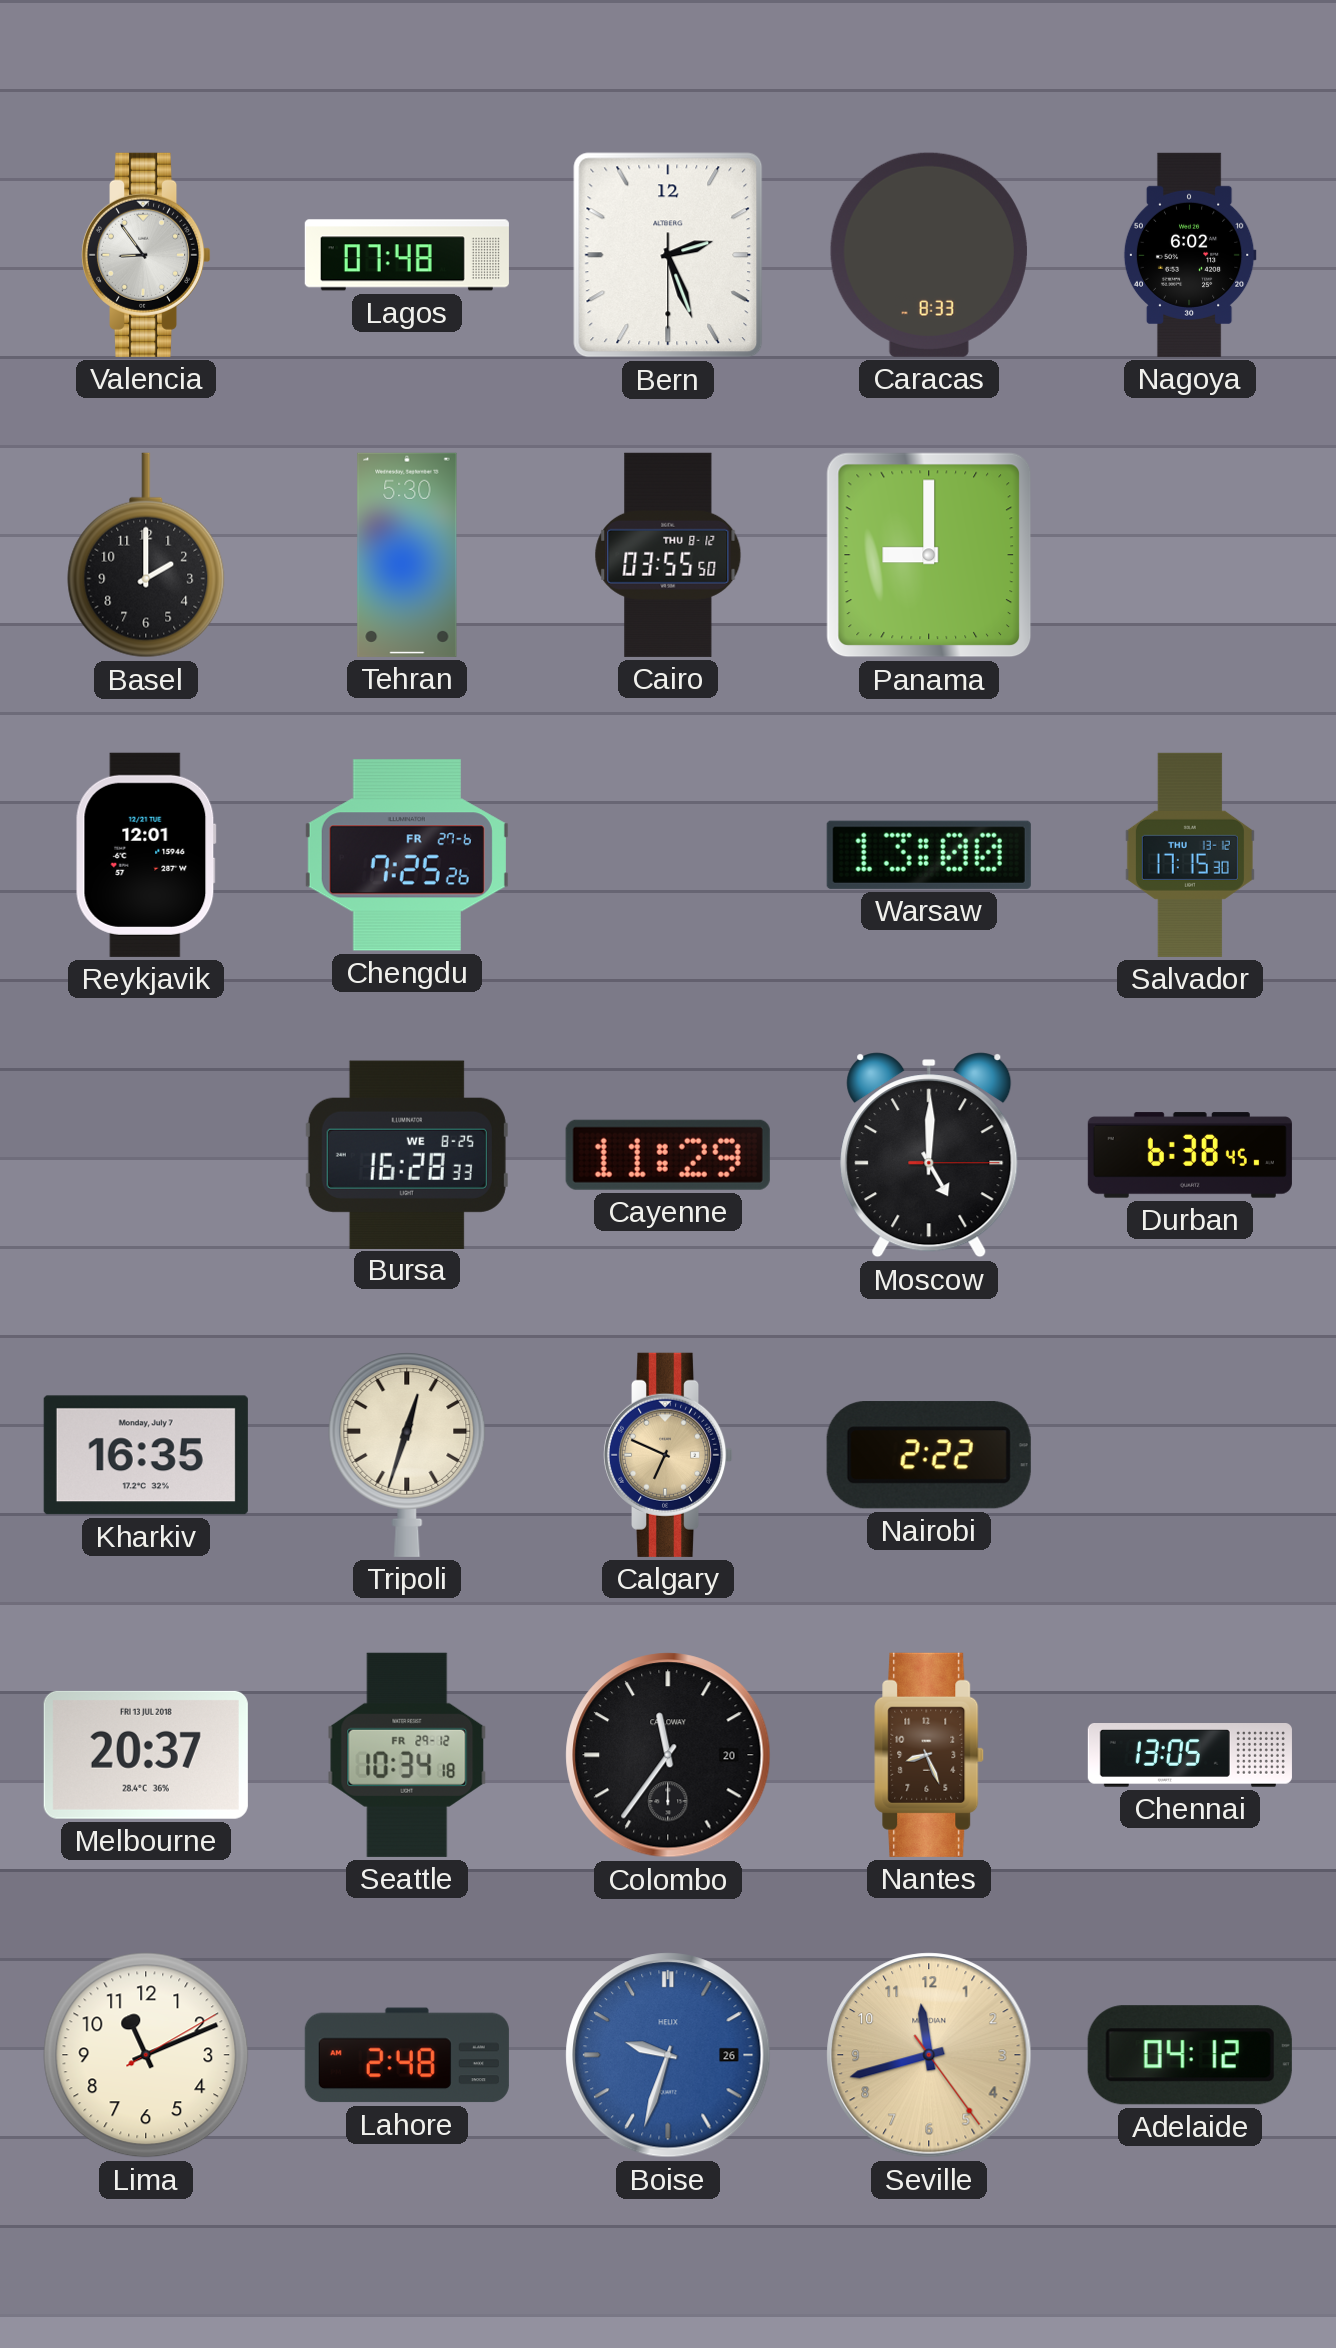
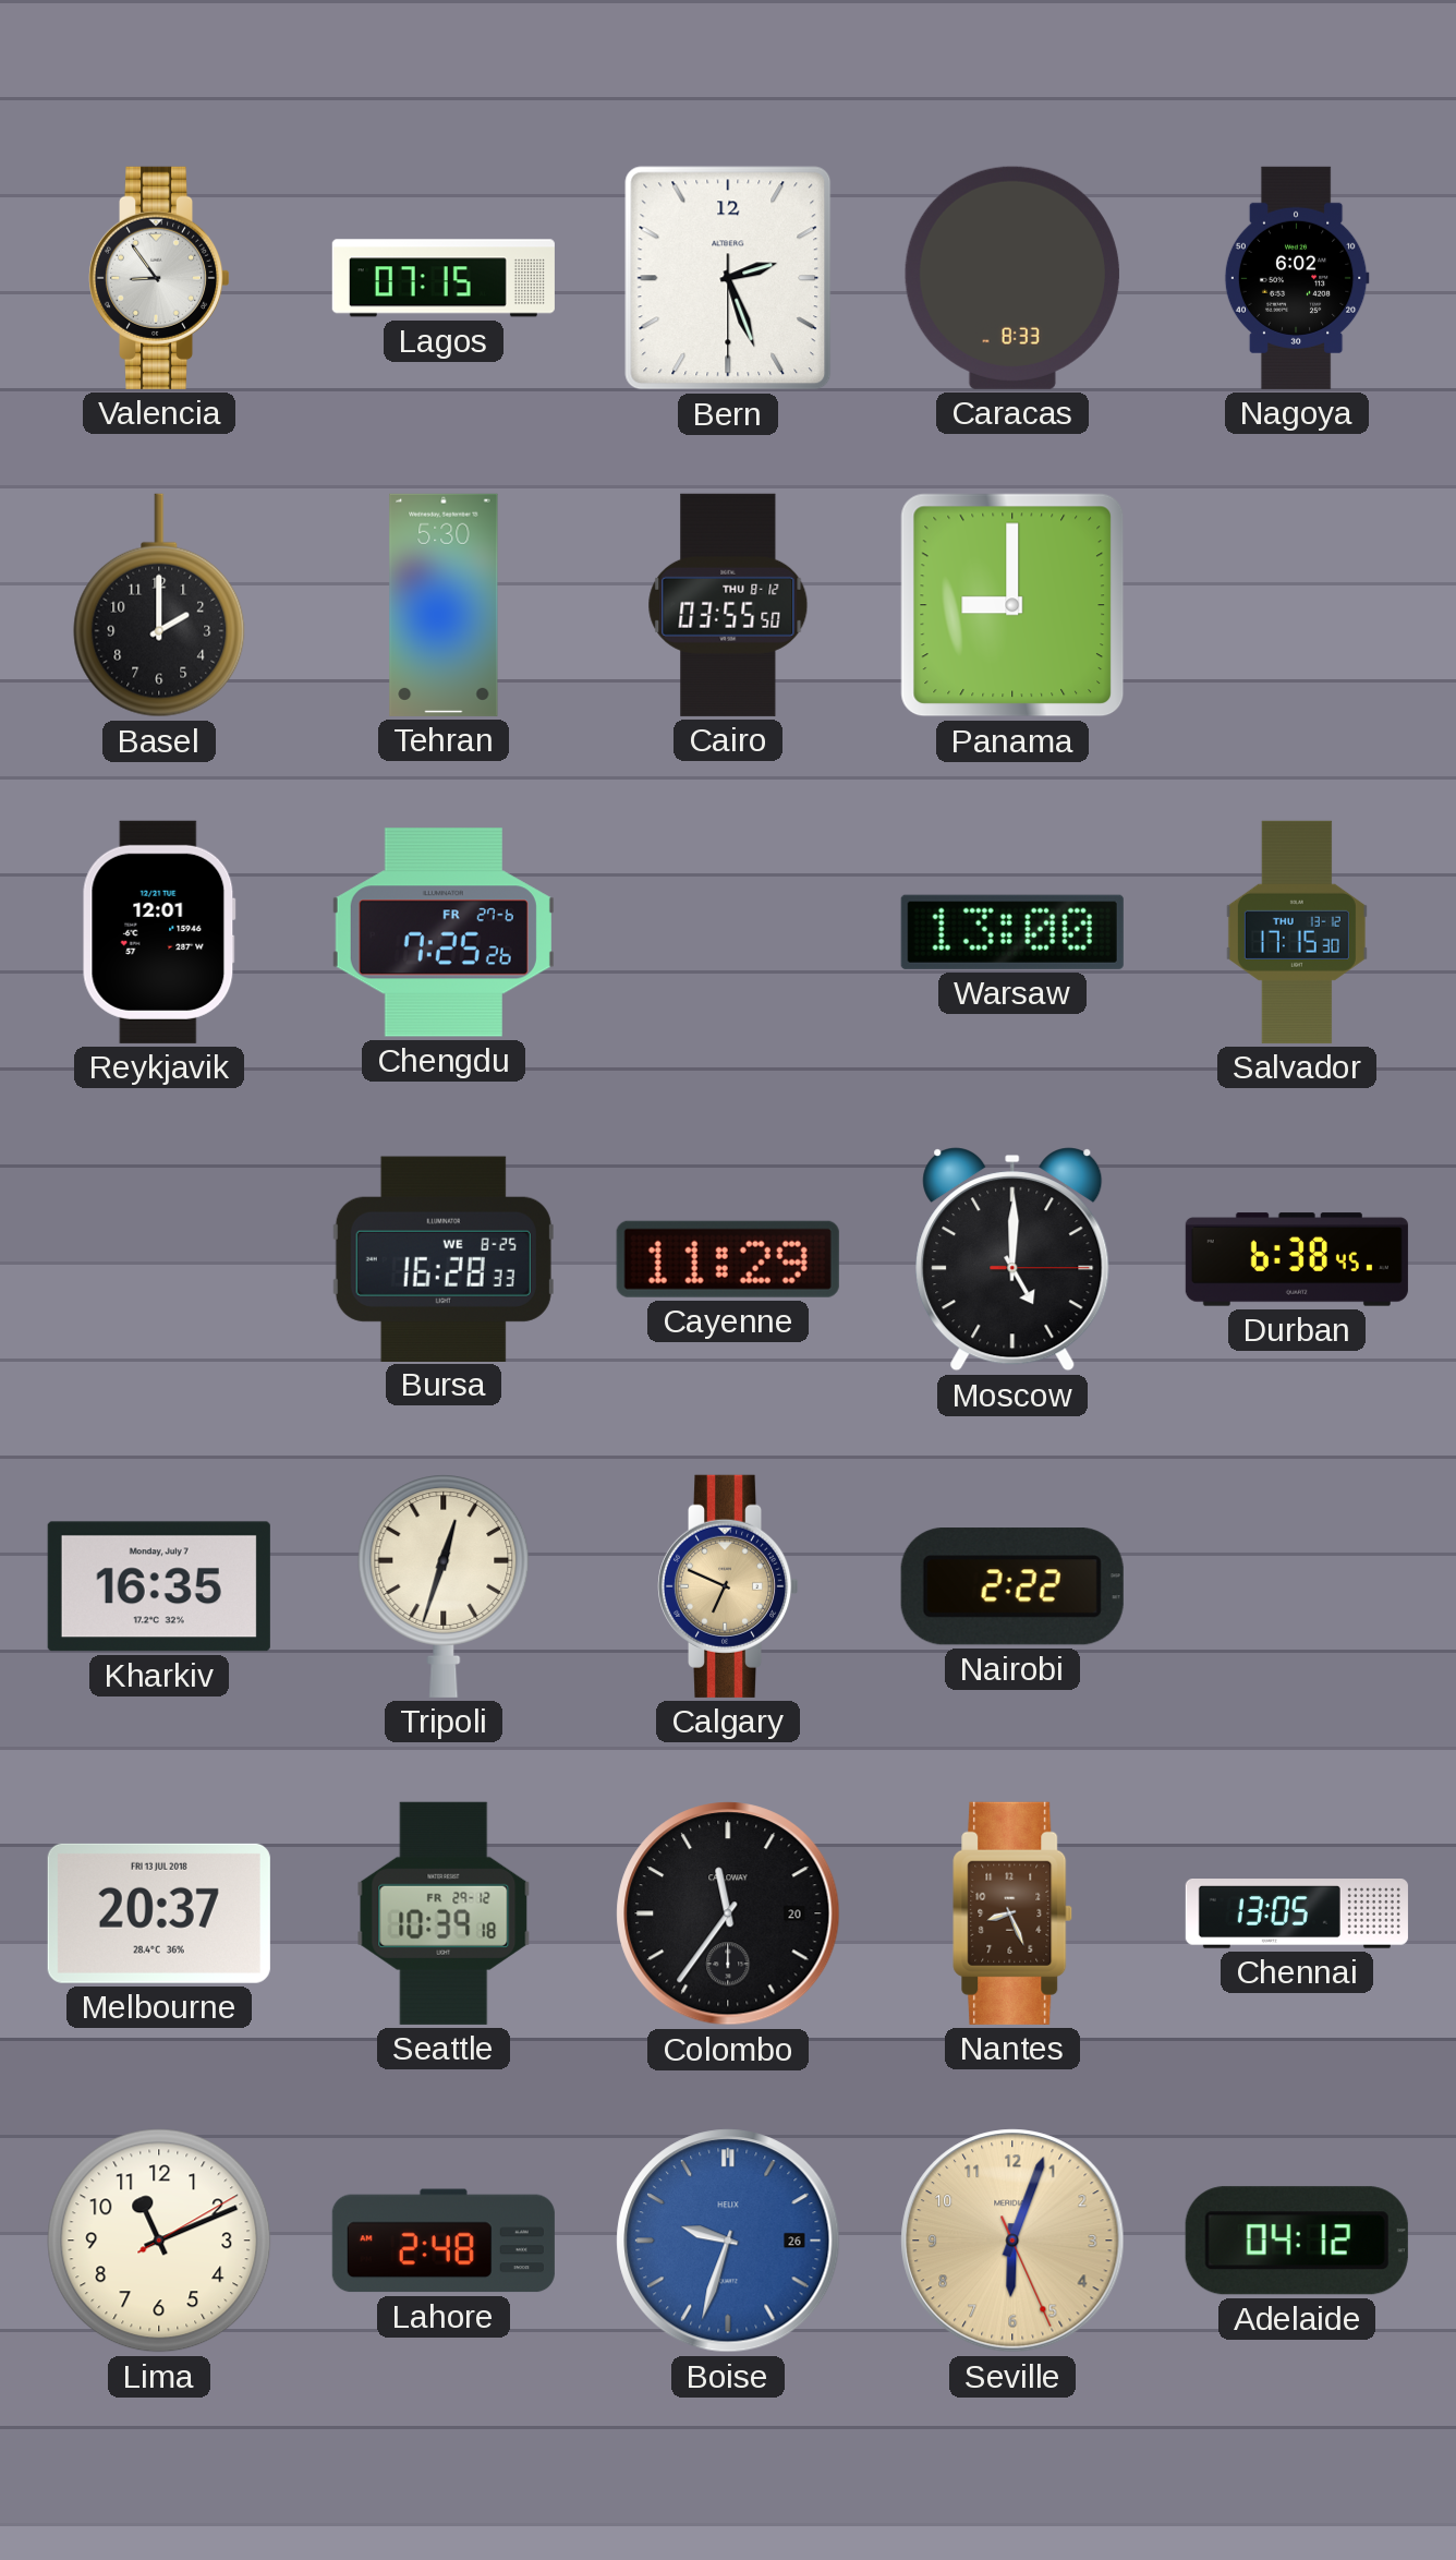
Lagos: 07:48 -> 07:15 (444, 278)
Seattle: 10:34 -> 10:39 (444, 1913)
Seville: 11:42 -> 6:03 (1012, 2241)
